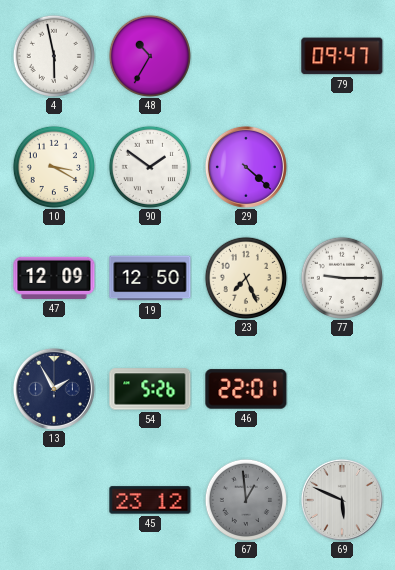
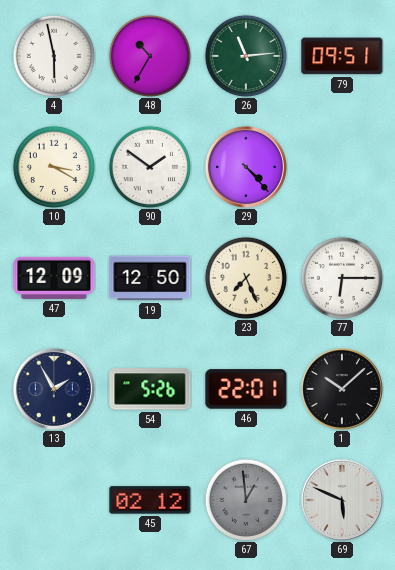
26: none -> 11:14 (246, 56)
79: 09:47 -> 09:51 (342, 56)
29: 4:22 -> 4:23 (246, 167)
77: 9:15 -> 6:15 (342, 278)
1: none -> 10:08 (342, 389)
45: 23:12 -> 02:12 (150, 500)
